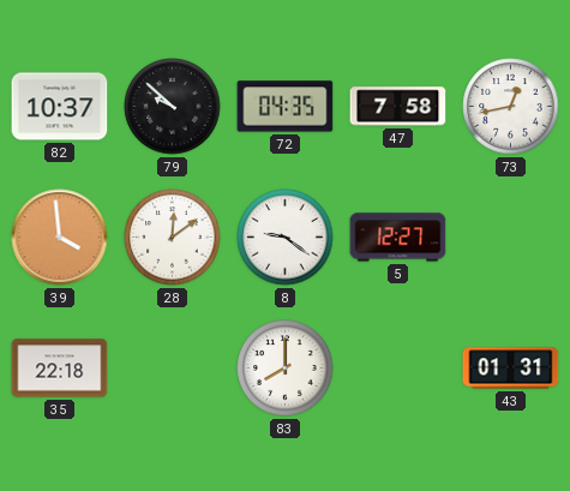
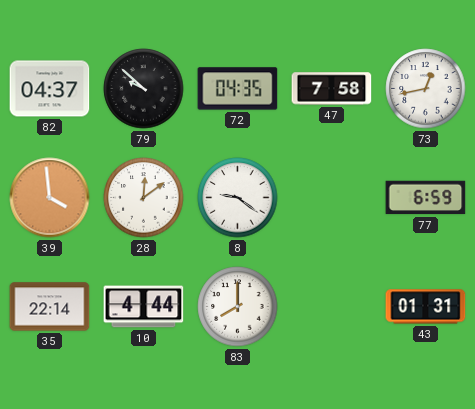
82: 10:37 -> 04:37 (50, 89)
5: 12:27 -> none (398, 238)
77: none -> 6:59 (426, 198)
35: 22:18 -> 22:14 (50, 307)
10: none -> 4:44 (144, 307)
